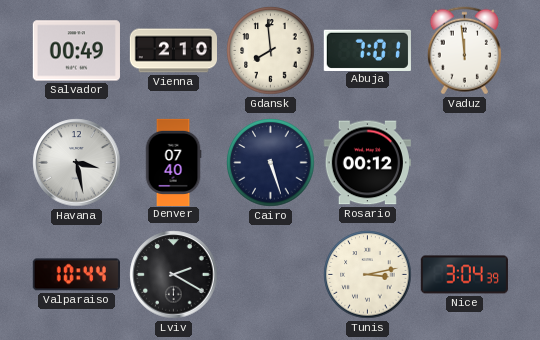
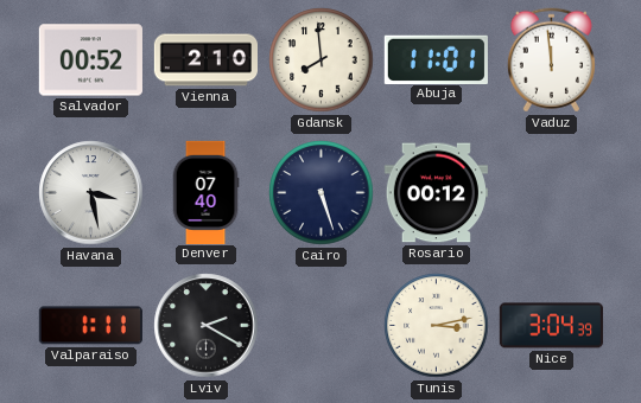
Salvador: 00:49 -> 00:52 (90, 60)
Abuja: 7:01 -> 11:01 (436, 59)
Valparaiso: 10:44 -> 1:11 (90, 326)
